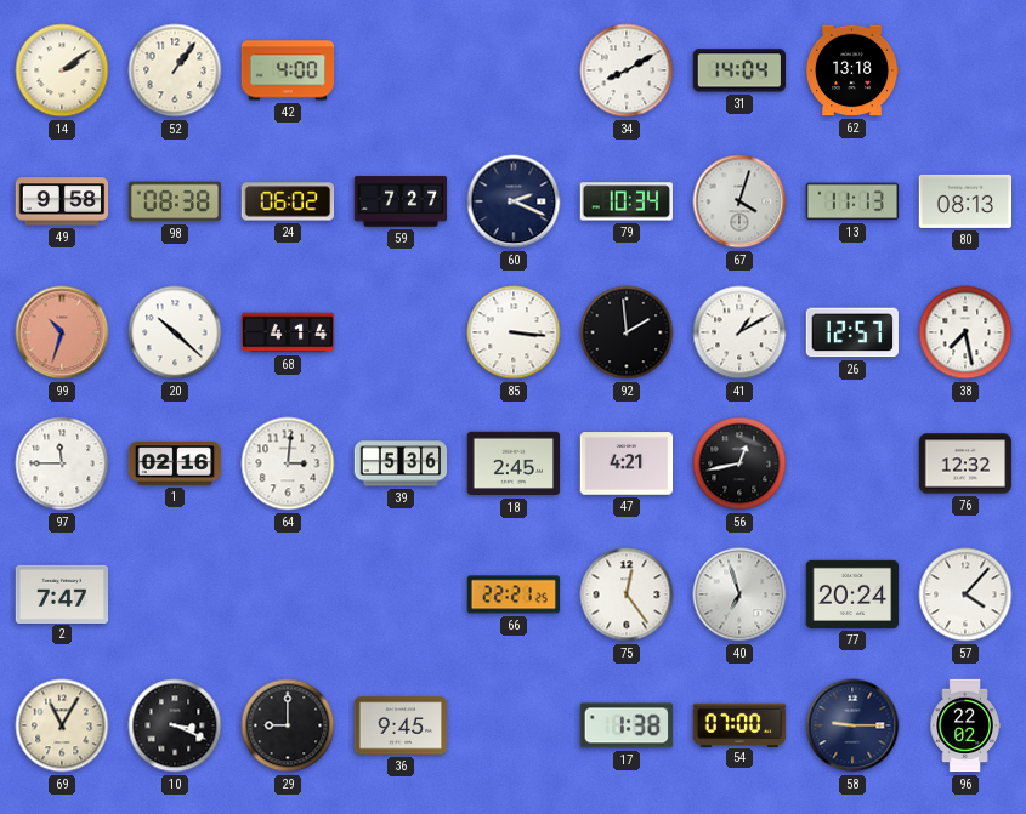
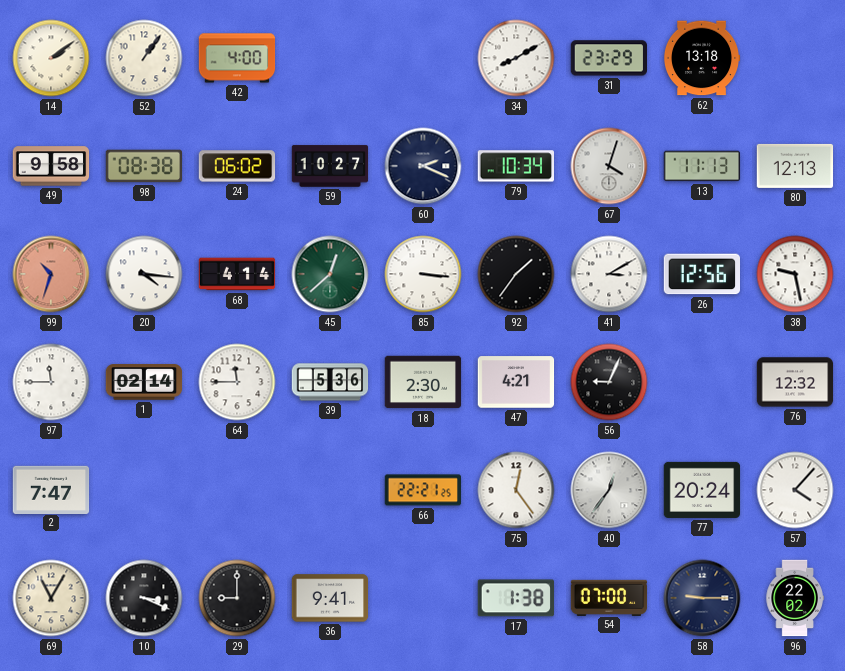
31: 14:04 -> 23:29 (608, 58)
59: 7:27 -> 10:27 (330, 166)
80: 08:13 -> 12:13 (795, 166)
20: 10:22 -> 4:16 (144, 274)
45: none -> 12:38 (330, 274)
92: 1:59 -> 1:36 (516, 274)
41: 1:10 -> 3:10 (609, 274)
26: 12:57 -> 12:56 (702, 274)
38: 7:28 -> 9:28 (795, 274)
1: 02:16 -> 02:14 (144, 382)
64: 3:01 -> 11:45 (237, 382)
18: 2:45 -> 2:30 (423, 382)
56: 12:43 -> 9:04 (609, 382)
40: 6:57 -> 12:36 (609, 490)
36: 9:45 -> 9:41 (330, 598)
